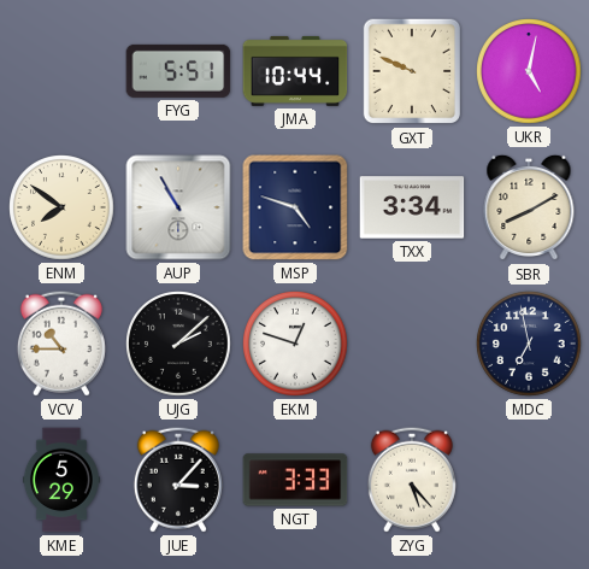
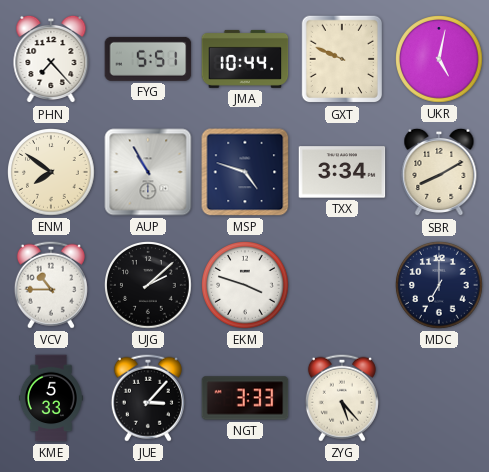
PHN: none -> 7:23 (51, 59)
EKM: 12:48 -> 3:48 (245, 285)
MDC: 6:58 -> 7:00 (439, 285)
KME: 5:29 -> 5:33 (51, 398)
